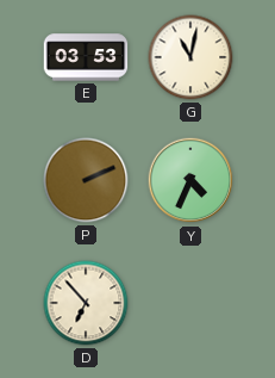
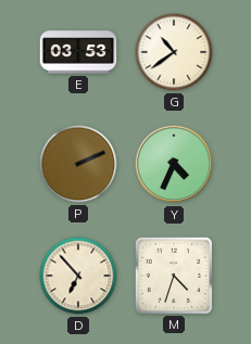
G: 11:02 -> 10:39 (174, 52)
M: none -> 4:33 (173, 275)
